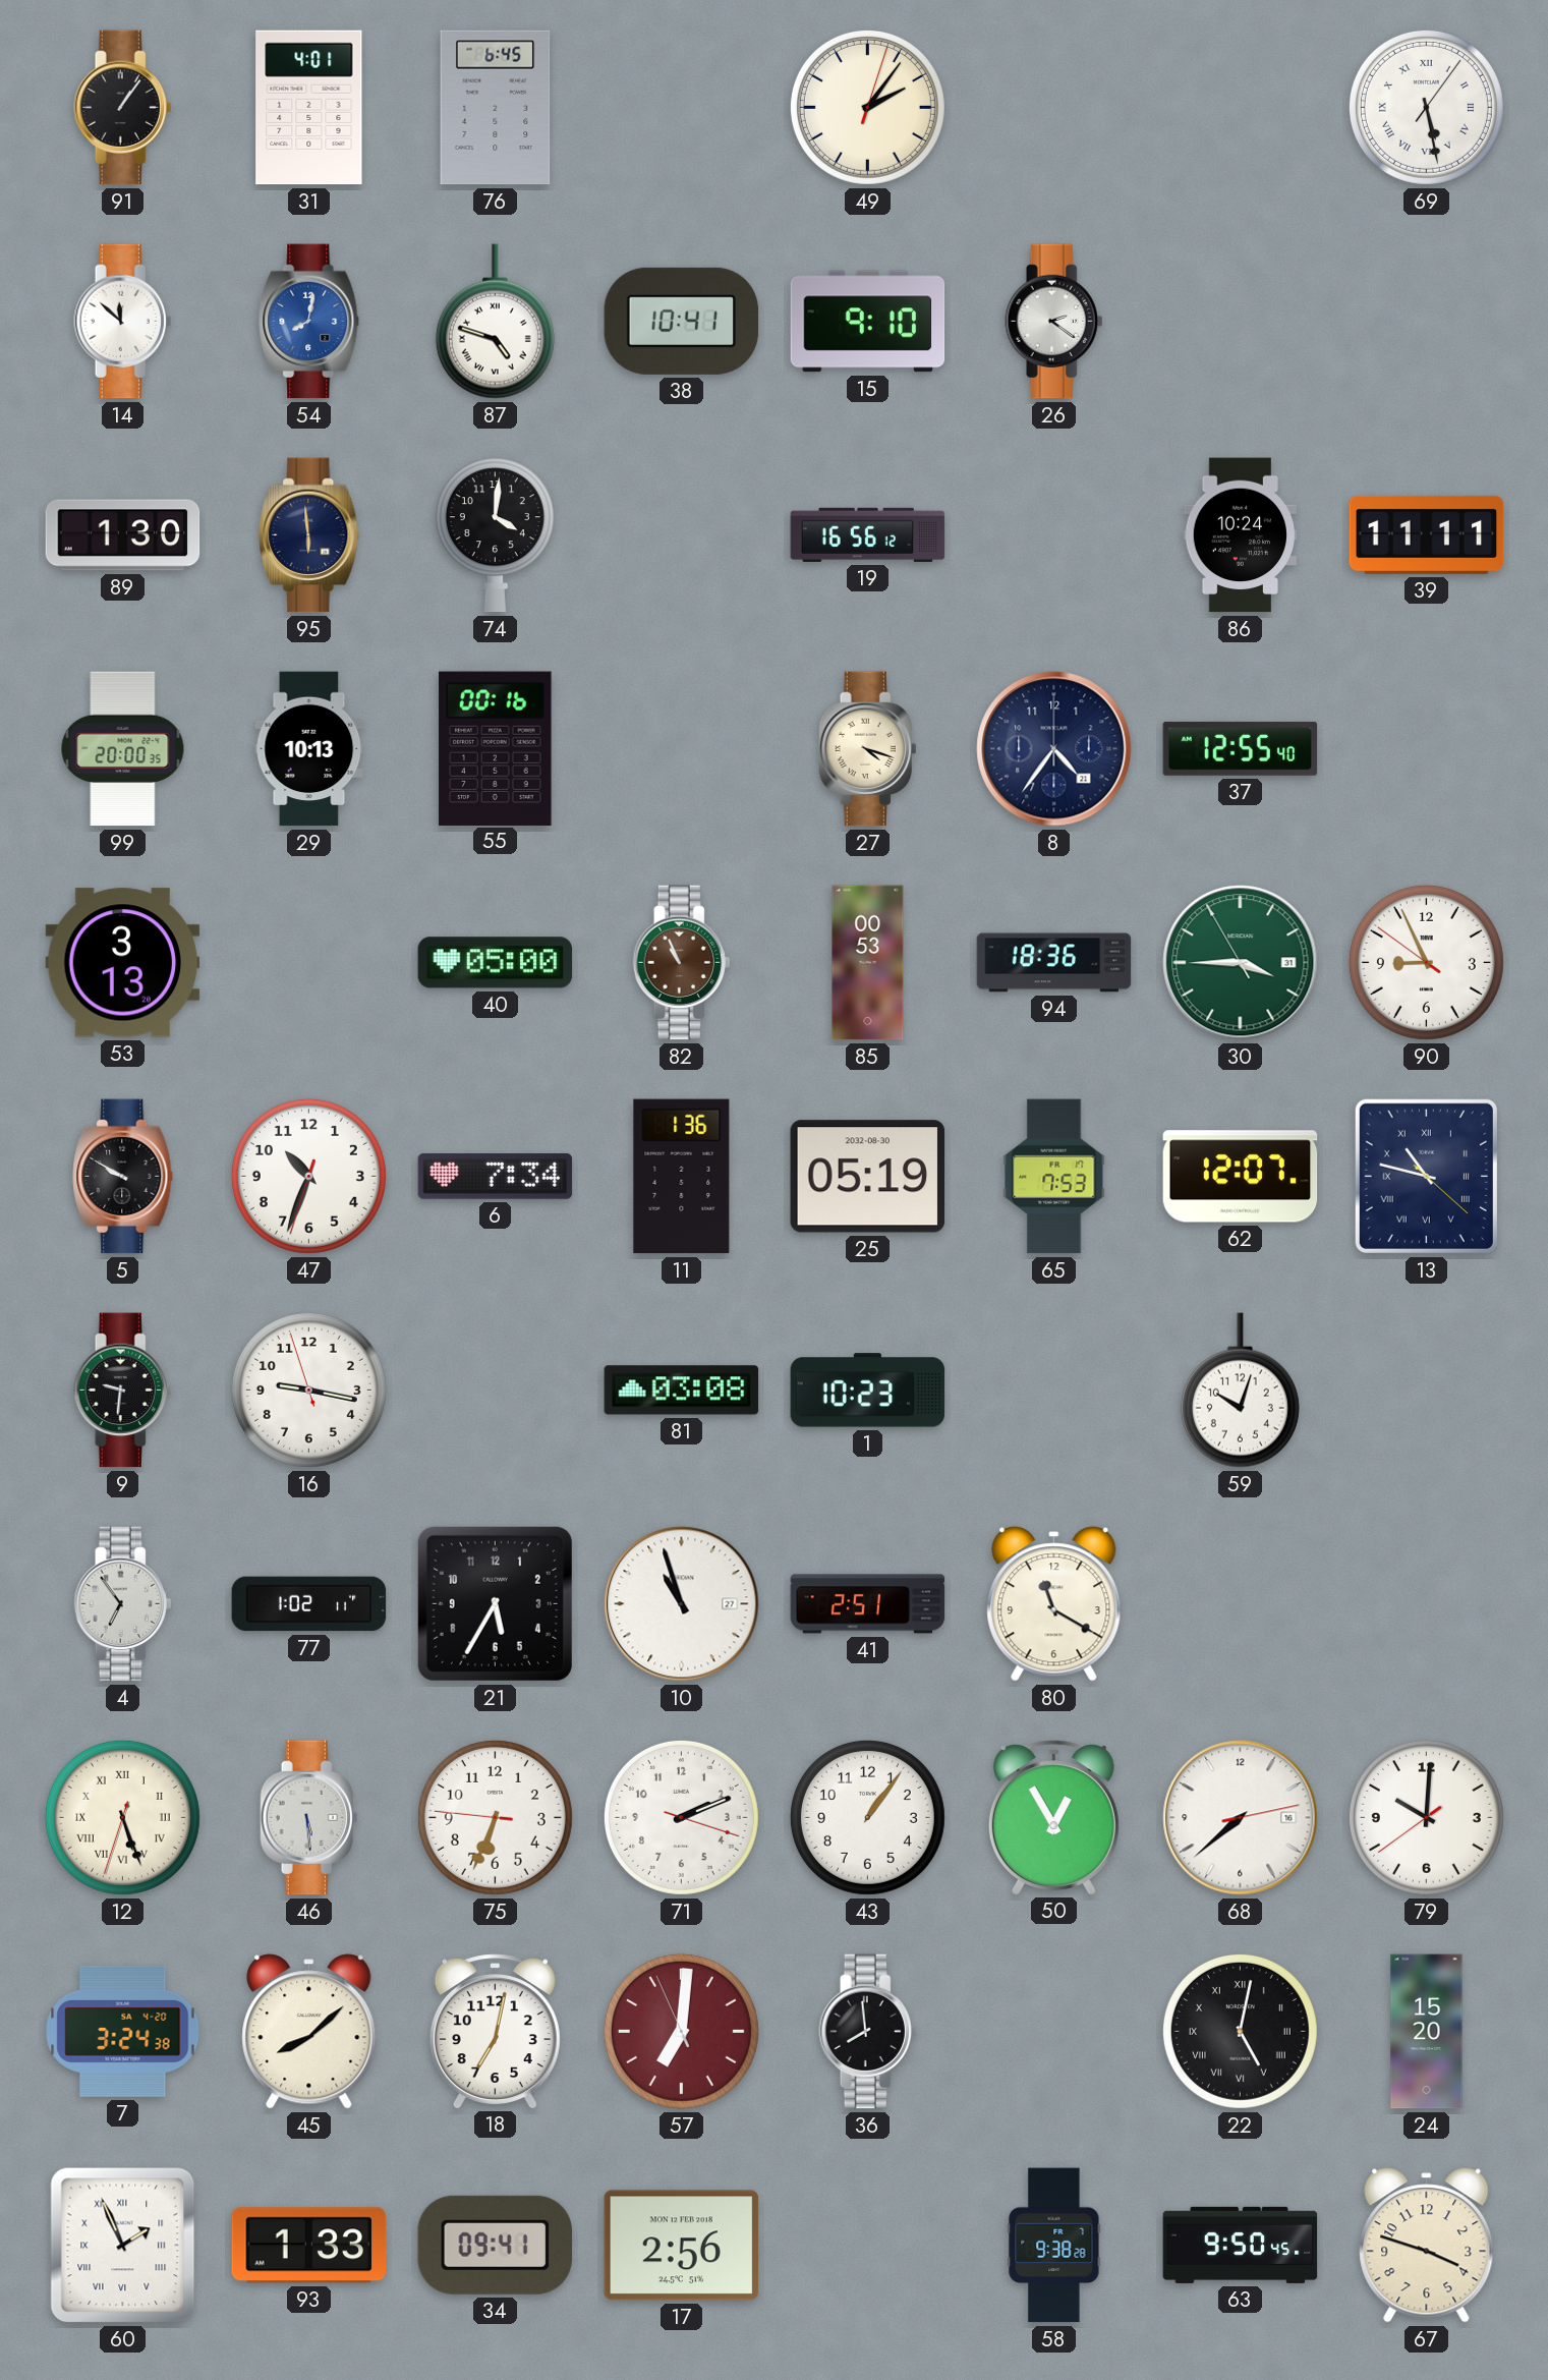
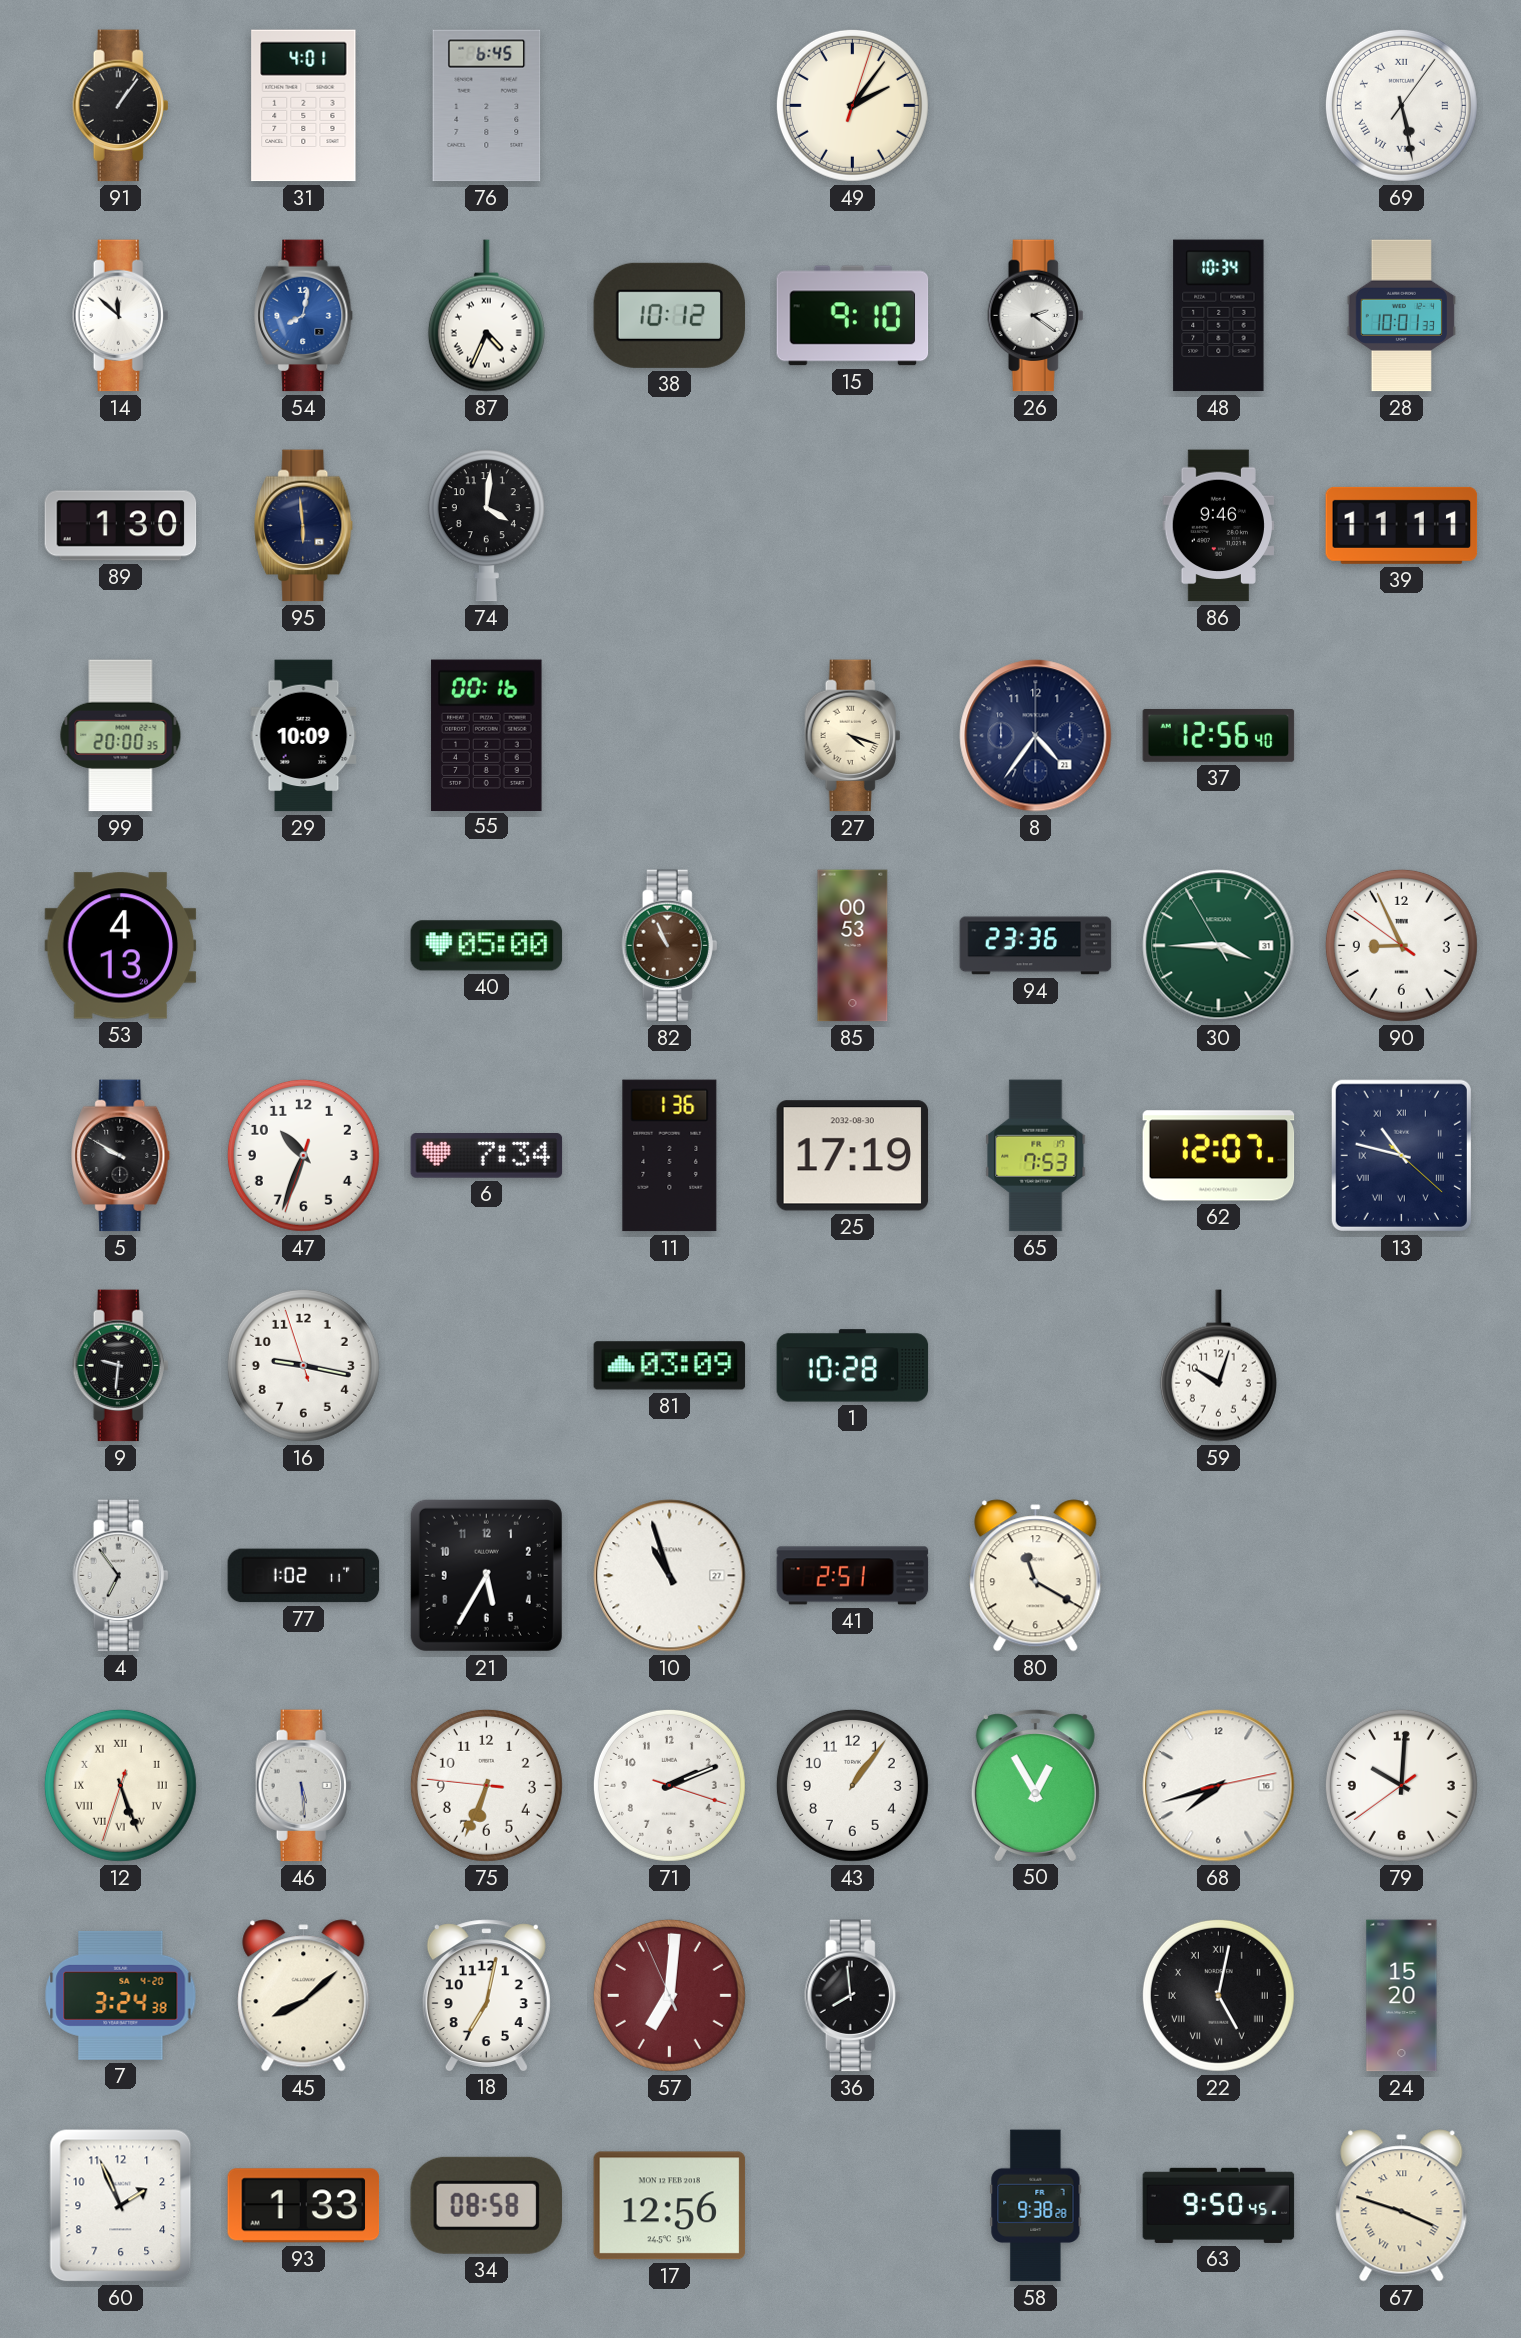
87: 4:48 -> 4:34 (486, 316)
38: 10:41 -> 10:12 (670, 315)
48: none -> 10:34 (1219, 316)
28: none -> 10:01 (1401, 316)
19: 16:56 -> none (868, 534)
86: 10:24 -> 9:46 (1218, 526)
29: 10:13 -> 10:09 (304, 736)
37: 12:55 -> 12:56 (1219, 735)
53: 3:13 -> 4:13 (121, 946)
94: 18:36 -> 23:36 (1036, 946)
25: 05:19 -> 17:19 (853, 1156)
81: 03:08 -> 03:09 (670, 1366)
1: 10:23 -> 10:28 (853, 1366)
68: 7:38 -> 7:42 (1219, 1786)
60 numerals: Roman -> Arabic (121, 2206)
34: 09:41 -> 08:58 (486, 2205)
17: 2:56 -> 12:56 (670, 2206)
67 numerals: Arabic -> Roman (1402, 2206)
